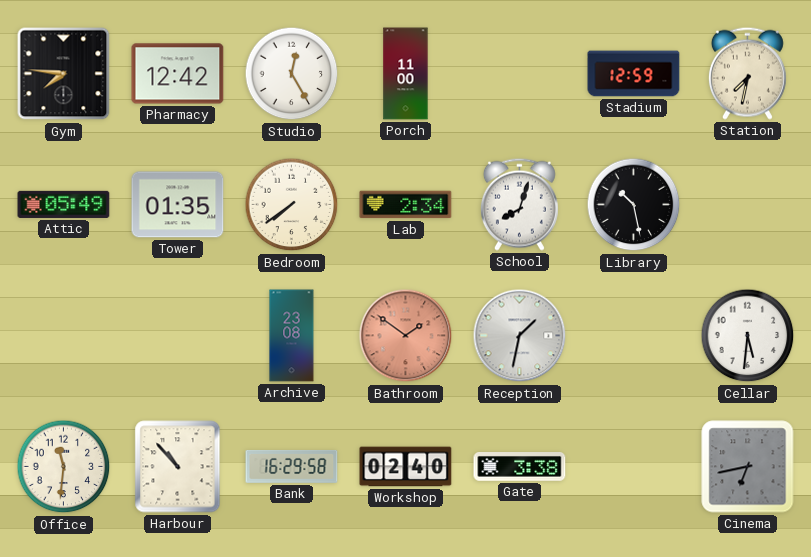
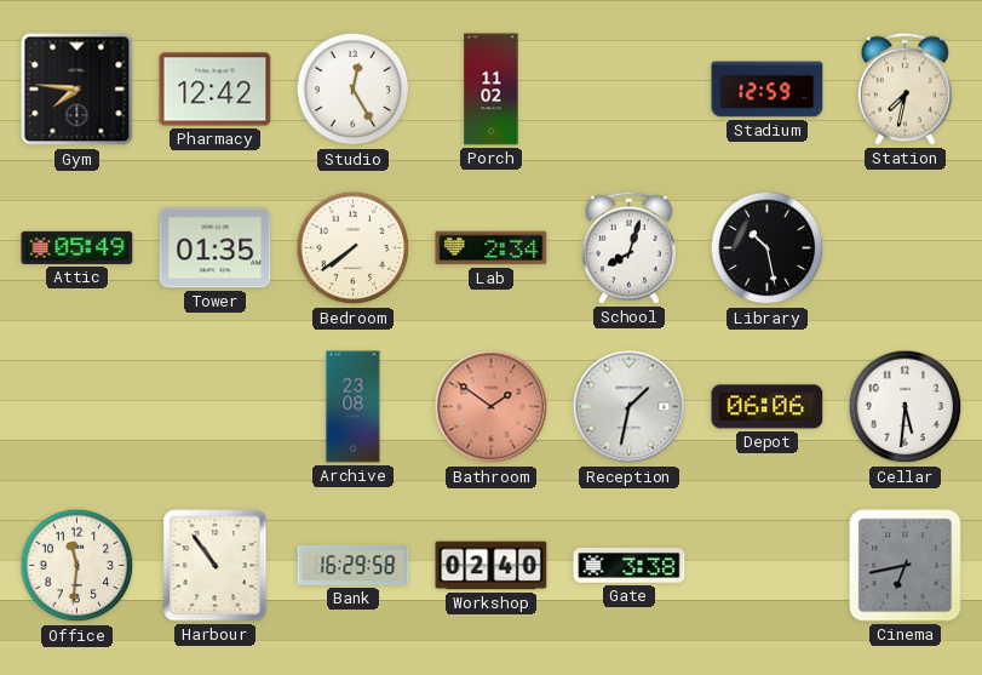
Porch: 11:00 -> 11:02 (492, 90)
Depot: none -> 06:06 (768, 407)
Harbour: 10:53 -> 10:54 (216, 566)
